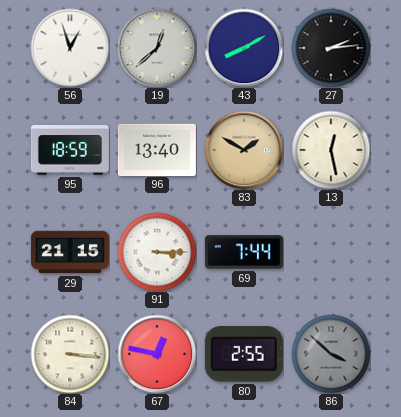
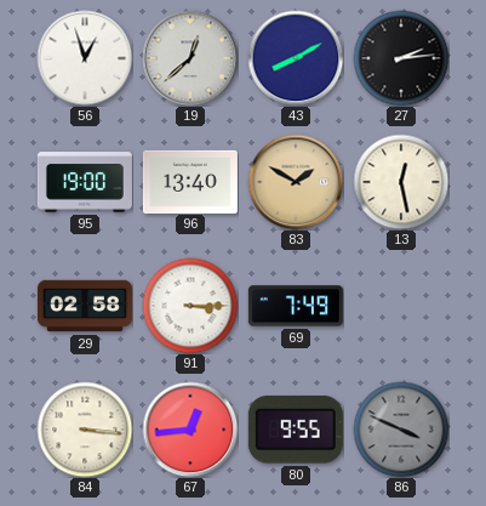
95: 18:59 -> 19:00 (85, 183)
29: 21:15 -> 02:58 (85, 306)
69: 7:44 -> 7:49 (296, 306)
67: 12:47 -> 12:44 (190, 430)
80: 2:55 -> 9:55 (296, 430)
86: 3:52 -> 3:49 (401, 430)
